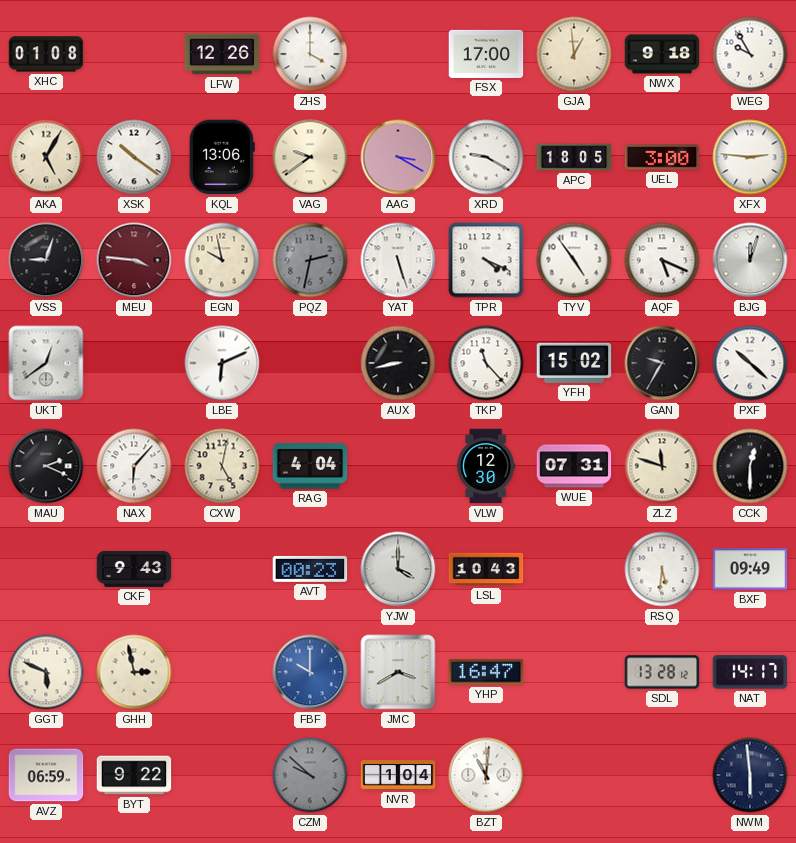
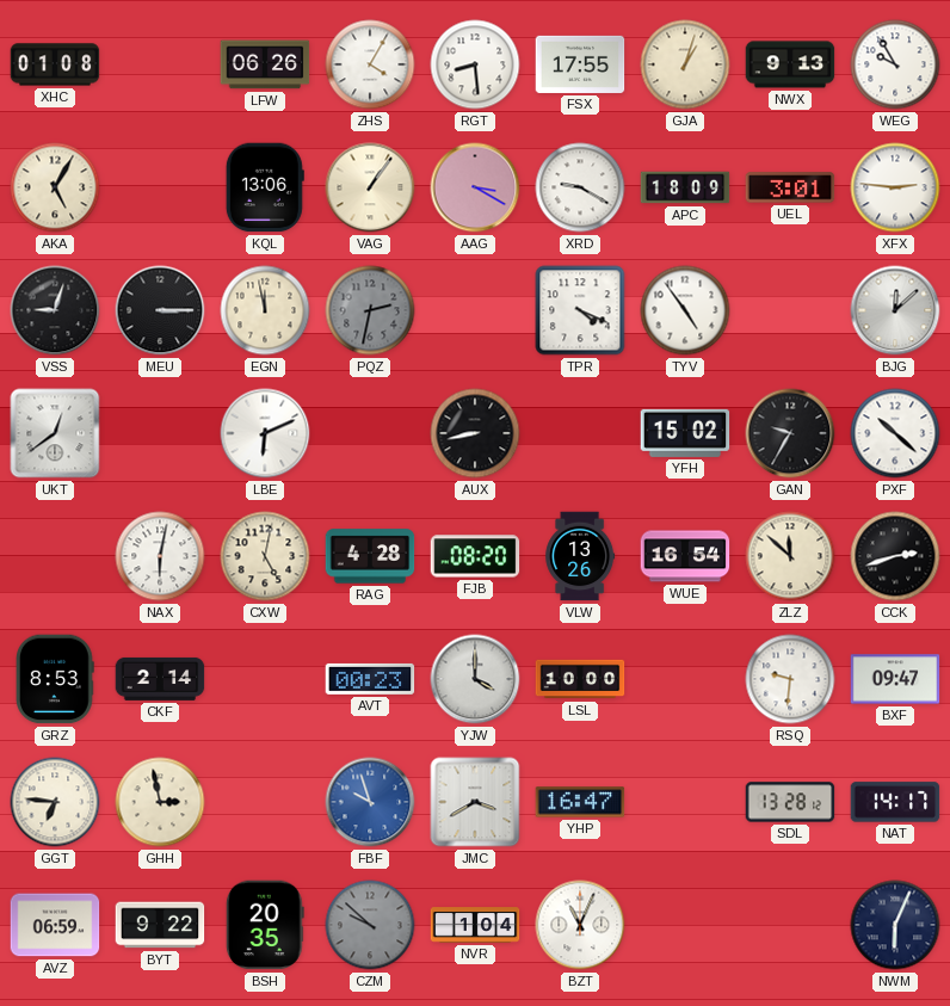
LFW: 12:26 -> 06:26 (265, 64)
ZHS: 4:00 -> 4:05 (370, 64)
RGT: none -> 8:29 (475, 64)
FSX: 17:00 -> 17:55 (580, 64)
GJA: 12:59 -> 1:03 (685, 64)
NWX: 9:18 -> 9:13 (790, 64)
XSK: 10:21 -> none (134, 157)
VAG: 9:39 -> 1:06 (370, 187)
APC: 18:05 -> 18:09 (685, 187)
UEL: 3:00 -> 3:01 (790, 187)
MEU: 3:46 -> 3:15 (160, 310)
MEU dial: burgundy -> black (160, 310)
EGN: 9:58 -> 11:58 (265, 310)
YAT: 5:27 -> none (398, 260)
AQF: 5:19 -> none (662, 260)
BJG: 12:03 -> 12:08 (895, 310)
TKP: 11:23 -> none (486, 363)
MAU: 2:19 -> none (46, 466)
NAX: 6:07 -> 6:02 (160, 556)
RAG: 4:04 -> 4:28 (370, 556)
FJB: none -> 08:20 (475, 556)
VLW: 12:30 -> 13:26 (580, 556)
WUE: 07:31 -> 16:54 (685, 556)
ZLZ: 11:48 -> 11:52 (790, 556)
CCK: 12:30 -> 2:42 (895, 556)
GRZ: none -> 8:53 (56, 679)
CKF: 9:43 -> 2:14 (160, 679)
LSL: 10:43 -> 10:00 (580, 679)
RSQ: 5:31 -> 9:31 (790, 679)
BXF: 09:49 -> 09:47 (895, 679)
GGT: 5:49 -> 6:46 (55, 802)
FBF: 10:00 -> 9:57 (370, 802)
BSH: none -> 20:35 (265, 925)
BZT: 11:01 -> 11:04 (580, 925)
NWM: 5:59 -> 6:04 (895, 925)
